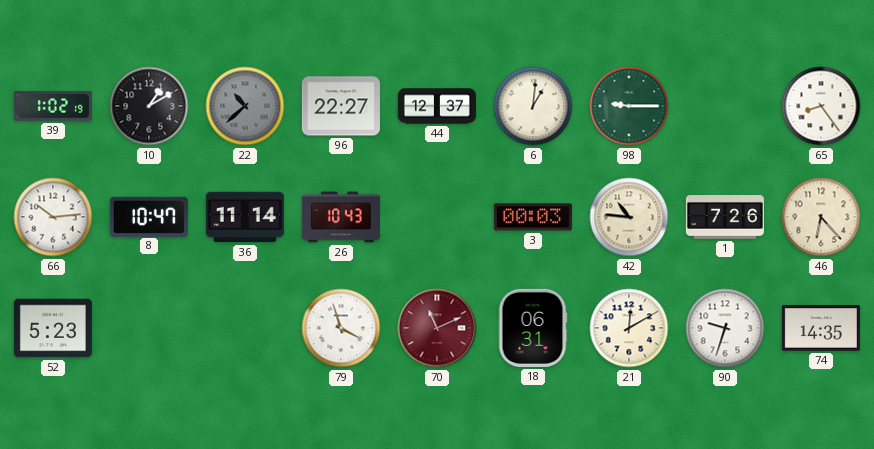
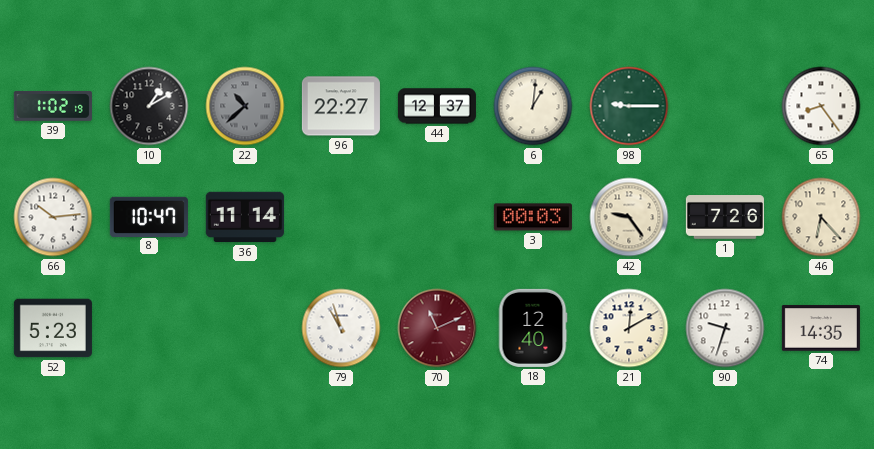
26: 10:43 -> none (341, 217)
42: 10:46 -> 9:24 (629, 217)
79: 3:57 -> 10:57 (341, 328)
18: 06:31 -> 12:40 (533, 328)
